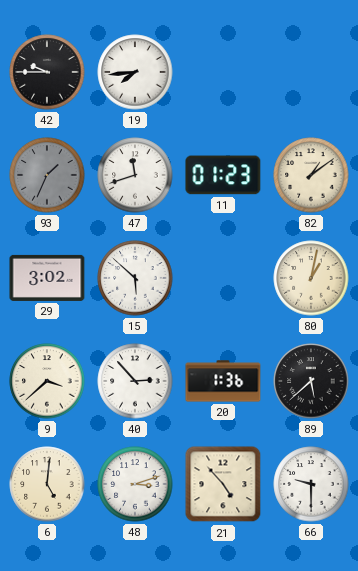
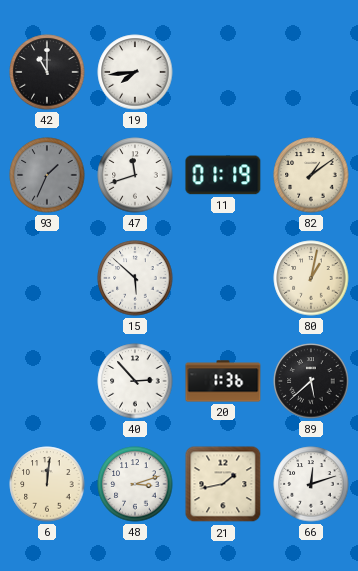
42: 9:45 -> 11:00 (47, 72)
11: 01:23 -> 01:19 (223, 175)
29: 3:02 -> none (47, 278)
9: 3:38 -> none (47, 381)
6: 5:01 -> 12:01 (47, 484)
21: 4:53 -> 1:43 (223, 484)
66: 9:30 -> 12:12 (311, 484)
